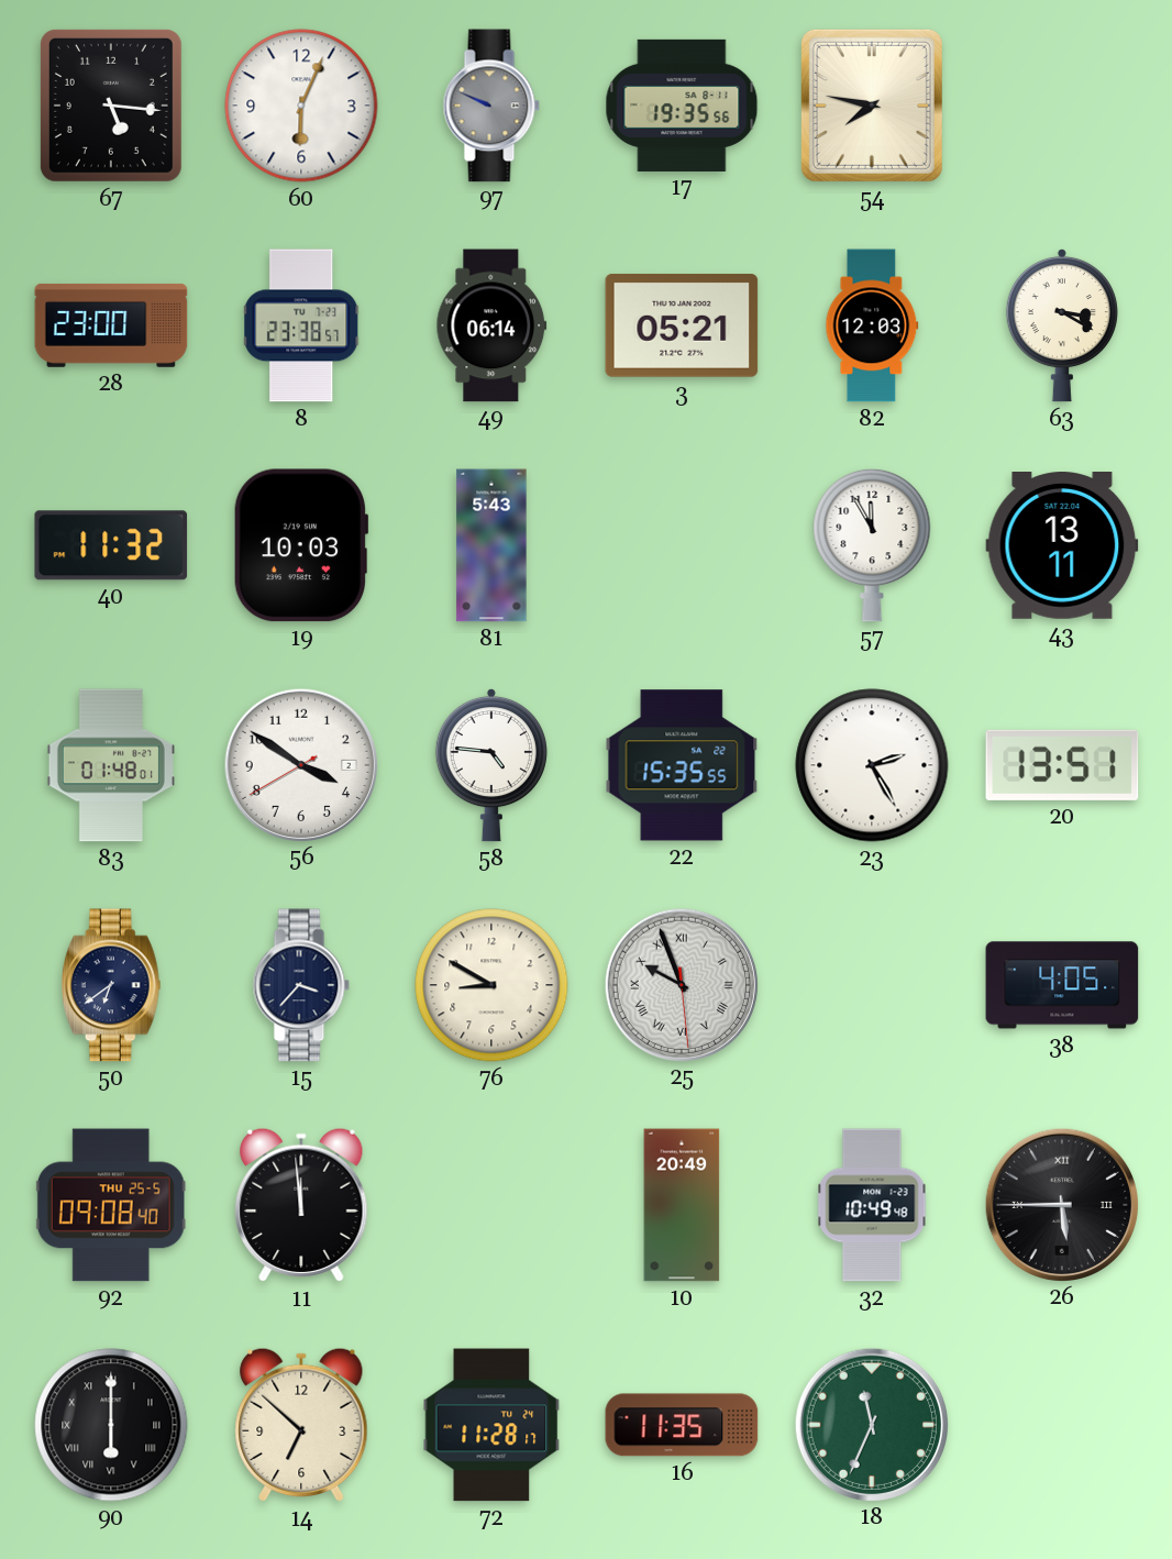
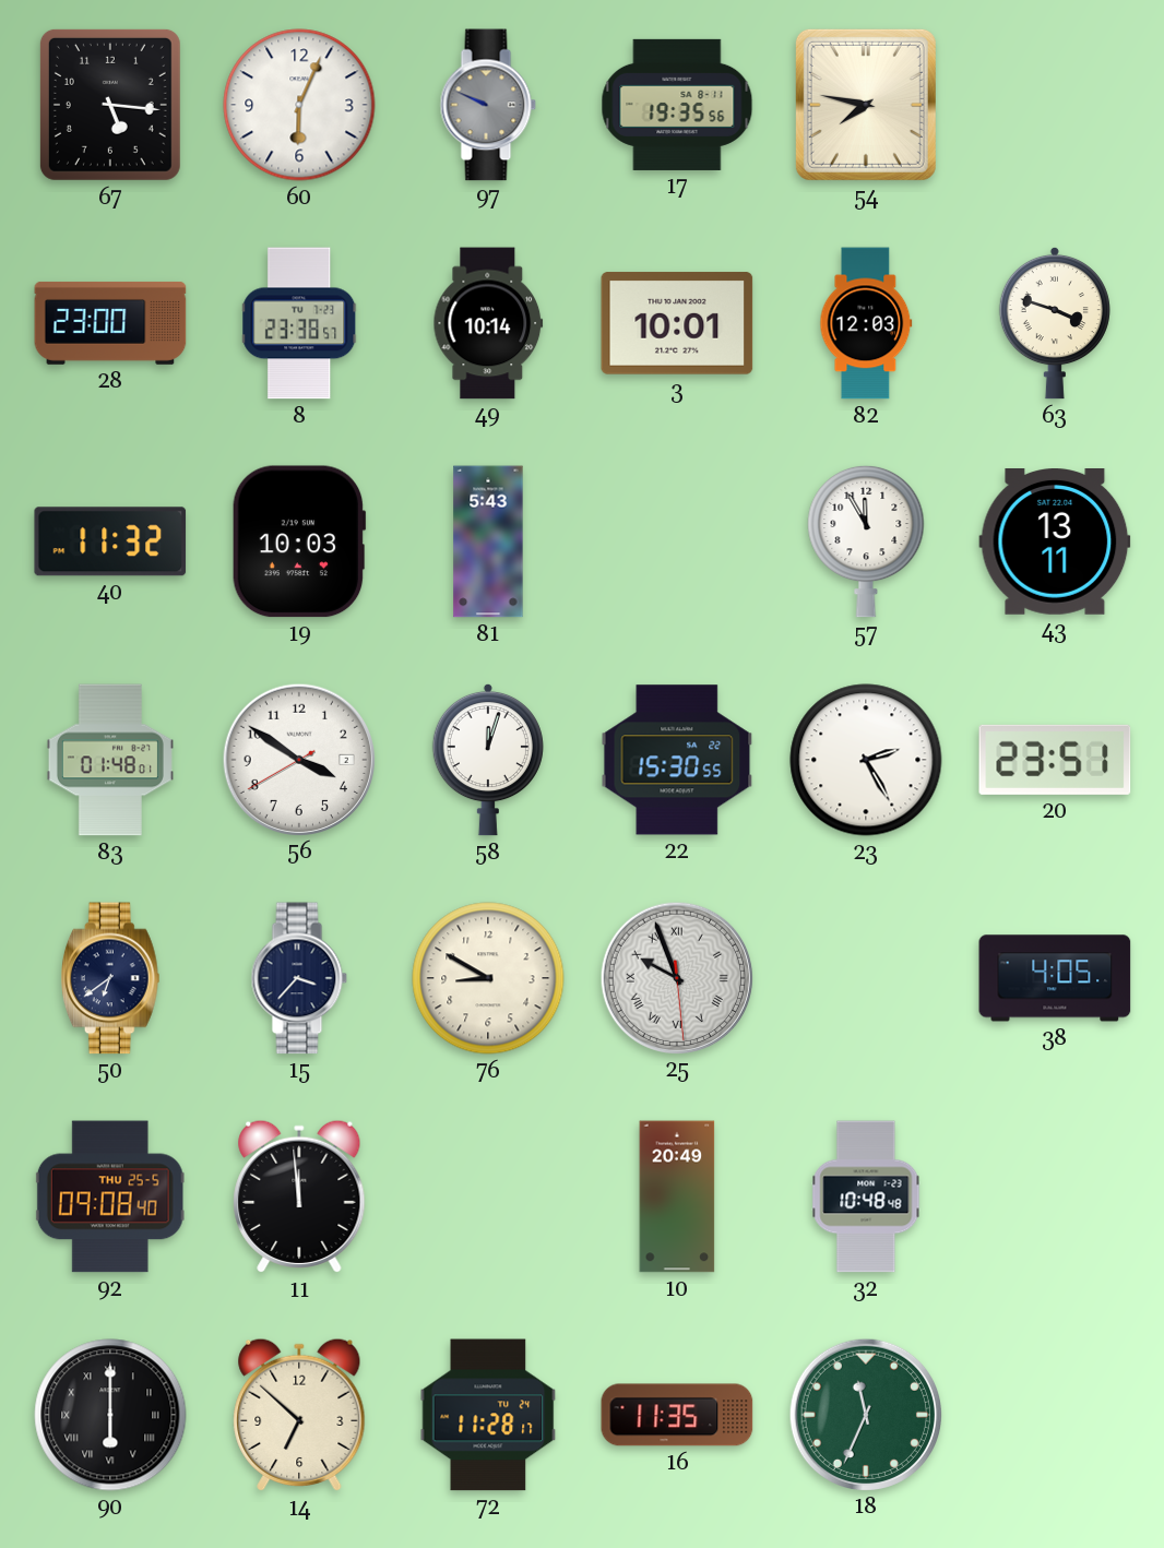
49: 06:14 -> 10:14 (488, 323)
3: 05:21 -> 10:01 (677, 323)
63: 3:20 -> 3:48 (1055, 323)
58: 4:46 -> 12:03 (488, 760)
22: 15:35 -> 15:30 (677, 760)
20: 13:51 -> 23:51 (1055, 760)
32: 10:49 -> 10:48 (866, 1196)
26: 5:45 -> none (1061, 1204)
